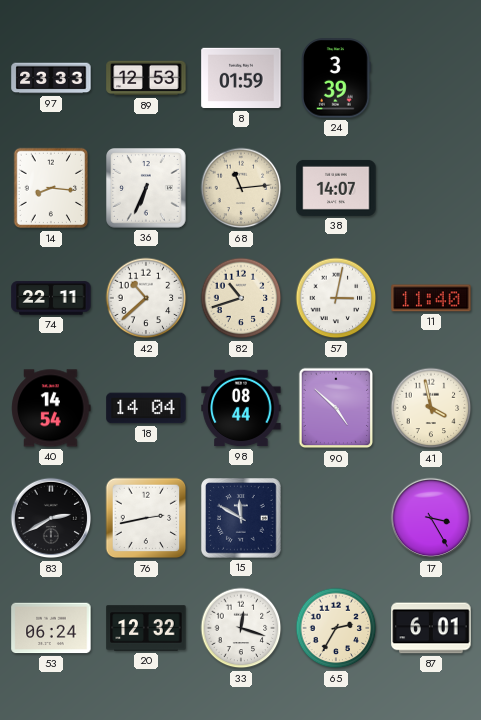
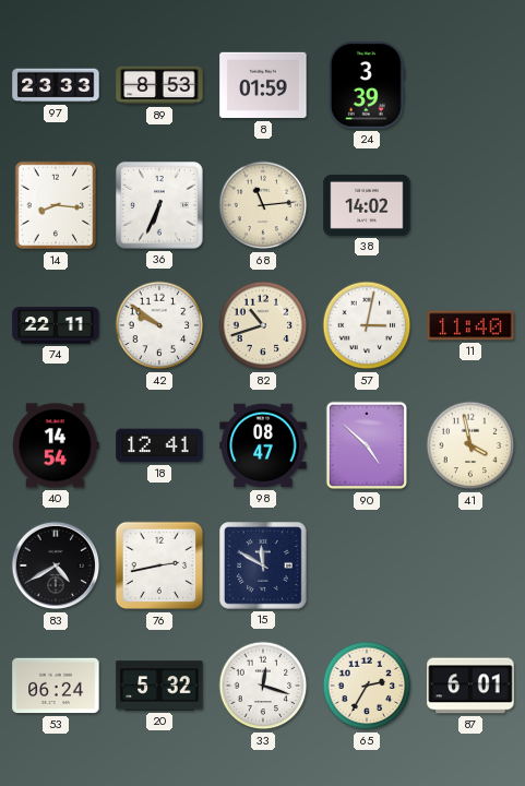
89: 12:53 -> 8:53 (159, 85)
38: 14:07 -> 14:02 (367, 205)
42: 10:38 -> 9:51 (159, 325)
18: 14:04 -> 12:41 (159, 445)
98: 08:44 -> 08:47 (263, 445)
83: 2:40 -> 4:40 (56, 565)
17: 3:25 -> none (431, 518)
20: 12:32 -> 5:32 (159, 686)
